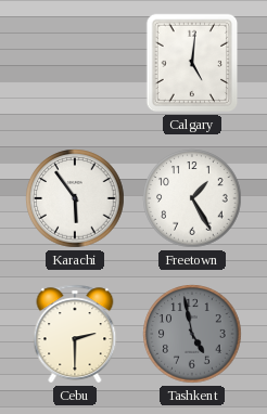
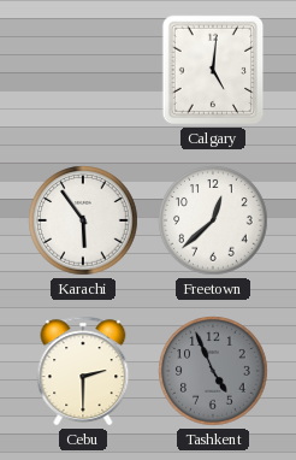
Freetown: 1:25 -> 12:38 (213, 220)
Tashkent: 4:58 -> 4:56 (213, 371)
